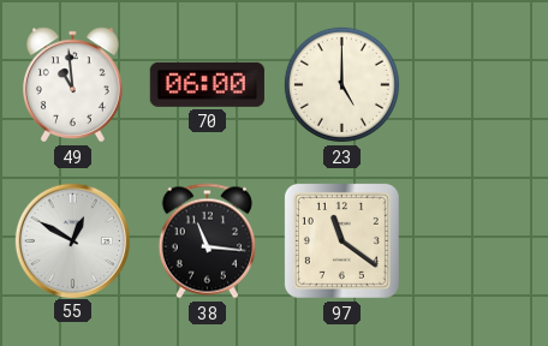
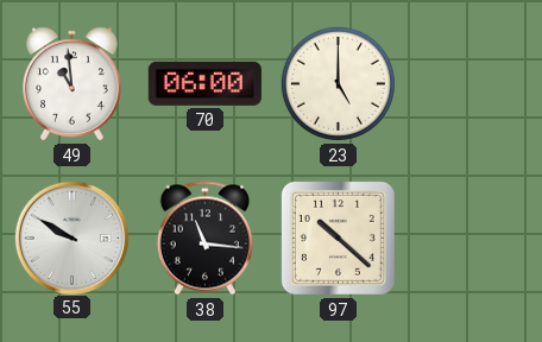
55: 12:50 -> 9:50 (71, 237)
97: 11:21 -> 10:22 (338, 237)
